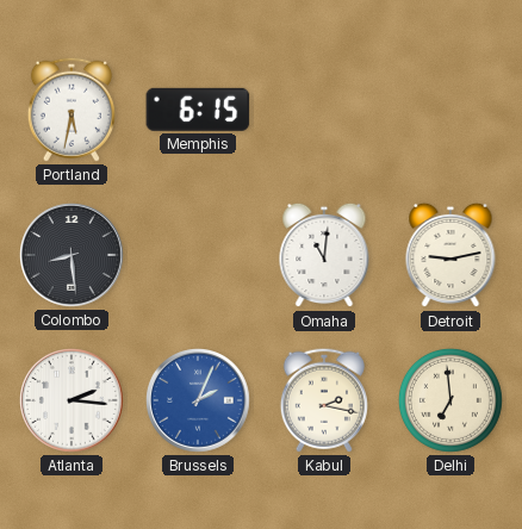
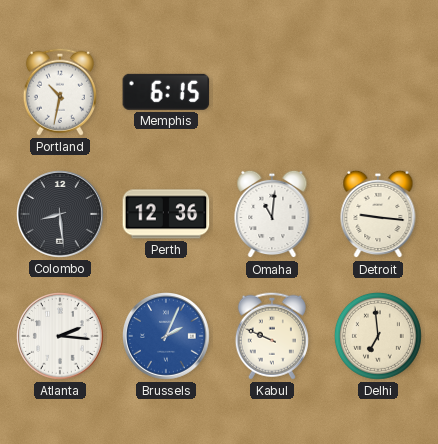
Portland: 5:32 -> 10:32 (60, 92)
Perth: none -> 12:36 (166, 214)
Detroit: 9:13 -> 9:16 (378, 214)
Kabul: 2:17 -> 9:49 (272, 336)
